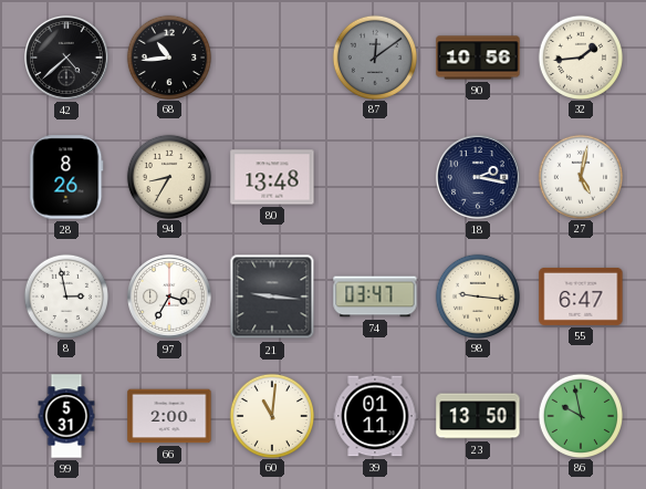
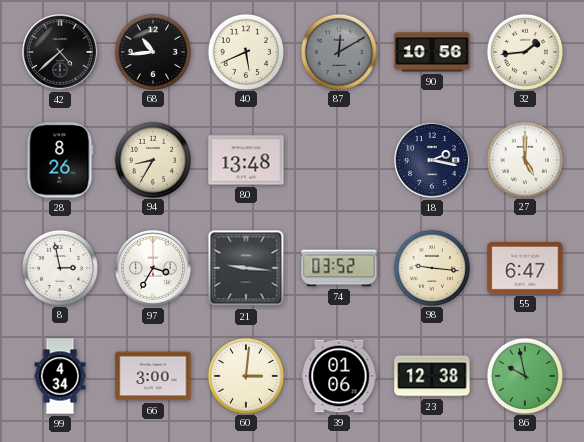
40: none -> 5:41 (245, 51)
87: 12:09 -> 12:10 (338, 51)
27: 5:02 -> 5:00 (524, 159)
74: 03:47 -> 03:52 (339, 268)
99: 5:31 -> 4:34 (60, 376)
66: 2:00 -> 3:00 (153, 376)
60: 11:01 -> 3:01 (245, 375)
39: 01:11 -> 01:06 (339, 376)
23: 13:50 -> 12:38 (432, 376)
